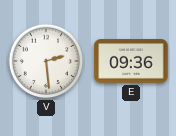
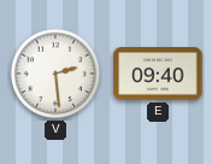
E: 09:36 -> 09:40 (158, 74)
